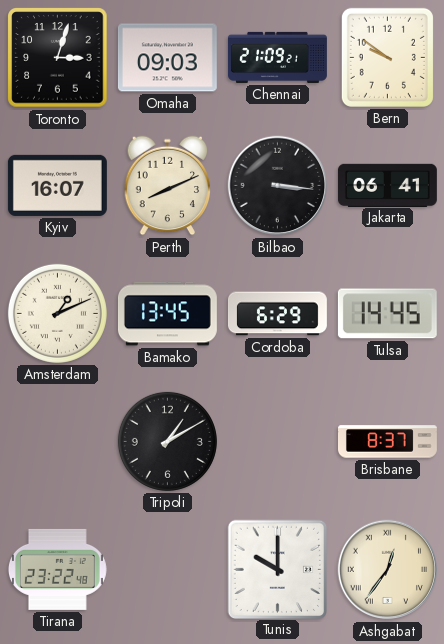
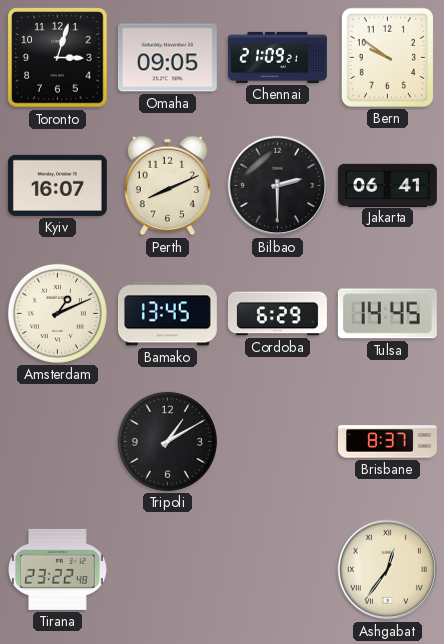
Omaha: 09:03 -> 09:05 (167, 58)
Bilbao: 3:16 -> 2:30 (278, 186)
Tunis: 10:00 -> none (277, 569)
